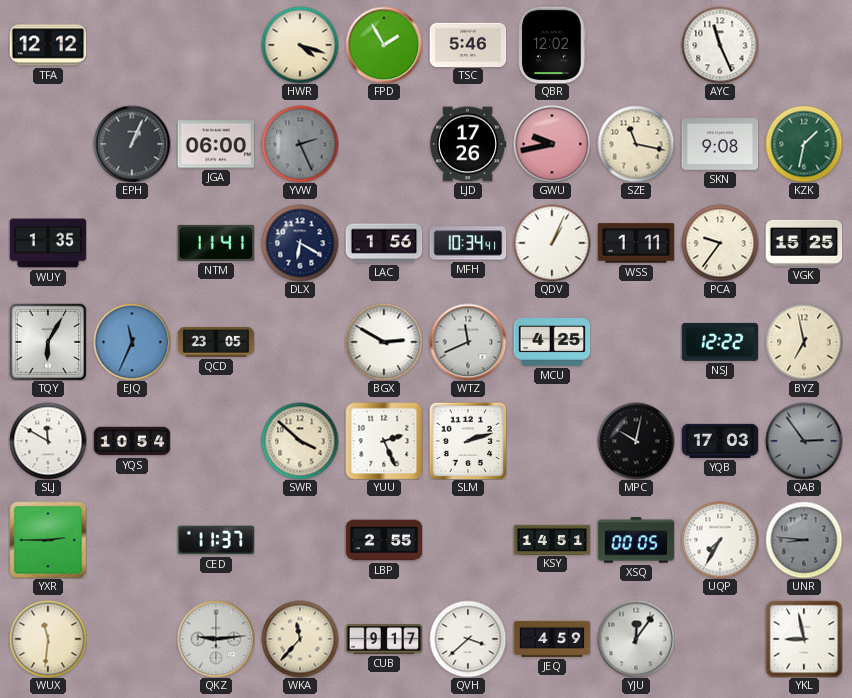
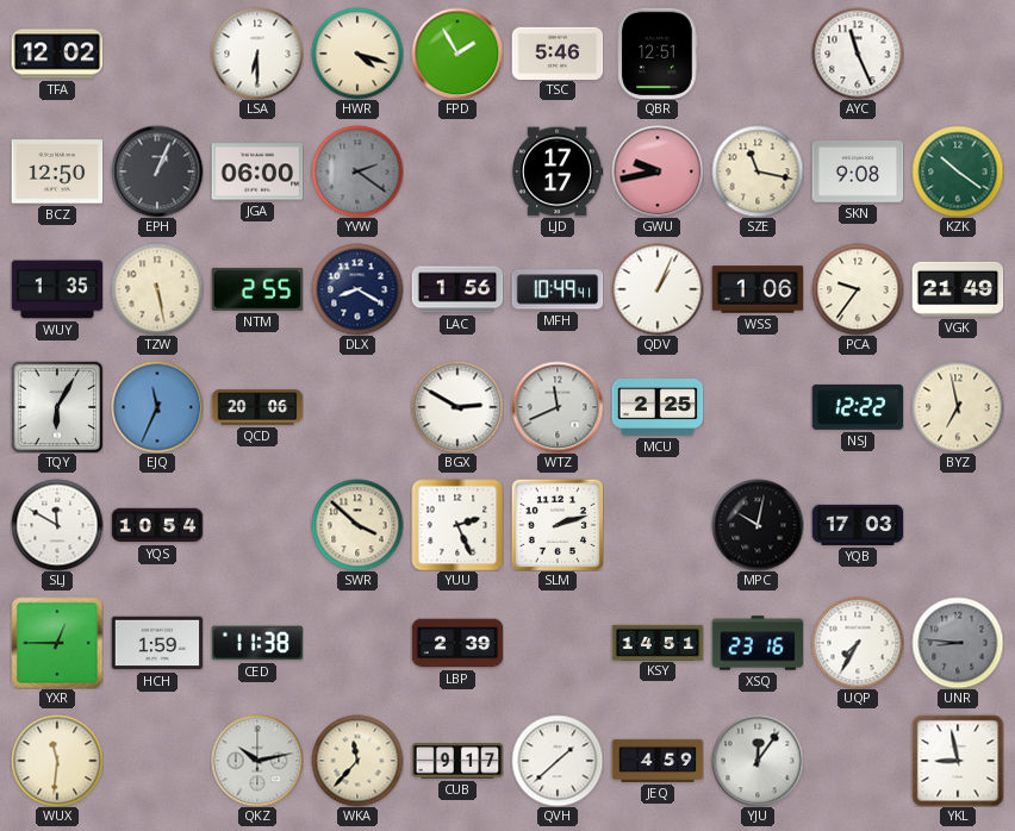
TFA: 12:12 -> 12:02 (57, 54)
LSA: none -> 6:30 (257, 54)
QBR: 12:02 -> 12:51 (658, 54)
BCZ: none -> 12:50 (57, 171)
YVW: 2:26 -> 2:21 (357, 171)
LJD: 17:26 -> 17:17 (558, 171)
KZK: 1:32 -> 10:21 (958, 171)
TZW: none -> 5:28 (157, 289)
NTM: 11:41 -> 2:55 (257, 289)
DLX: 6:20 -> 8:20 (357, 289)
MFH: 10:34 -> 10:49 (558, 289)
WSS: 1:11 -> 1:06 (758, 289)
VGK: 15:25 -> 21:49 (958, 289)
QCD: 23:05 -> 20:06 (257, 407)
MCU: 4:25 -> 2:25 (658, 408)
QAB: 2:54 -> none (804, 441)
YXR: 2:45 -> 12:45 (57, 643)
HCH: none -> 1:59 (157, 643)
CED: 11:37 -> 11:38 (257, 643)
LBP: 2:55 -> 2:39 (457, 643)
XSQ: 00:05 -> 23:16 (758, 643)
QKZ: 9:14 -> 10:13 (257, 761)
QVH: 3:38 -> 1:38 (558, 761)
